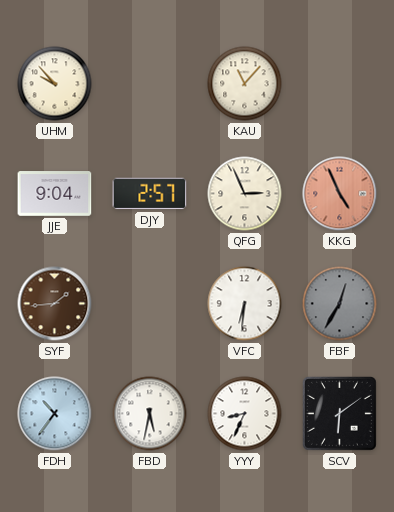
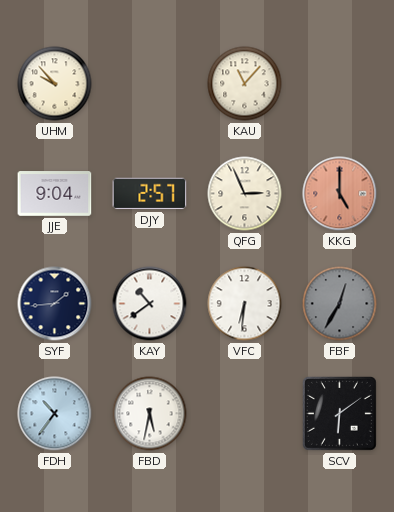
KKG: 4:56 -> 5:00 (340, 194)
SYF dial: brown -> navy (55, 304)
KAY: none -> 10:39 (150, 304)
YYY: 8:34 -> none (245, 414)
